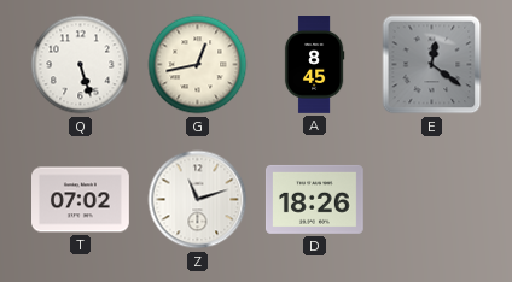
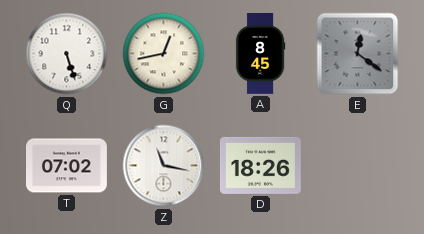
Z: 11:12 -> 11:17 (164, 166)
